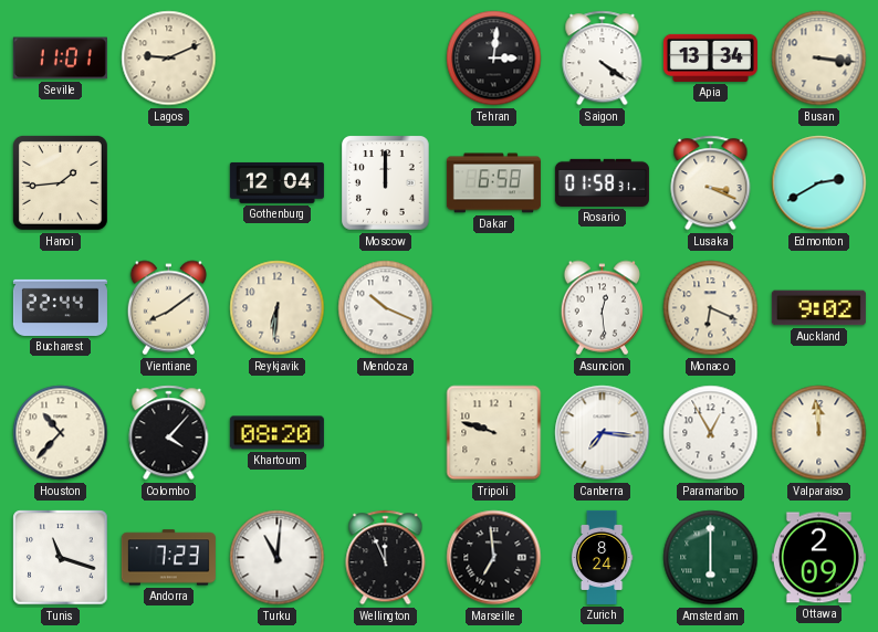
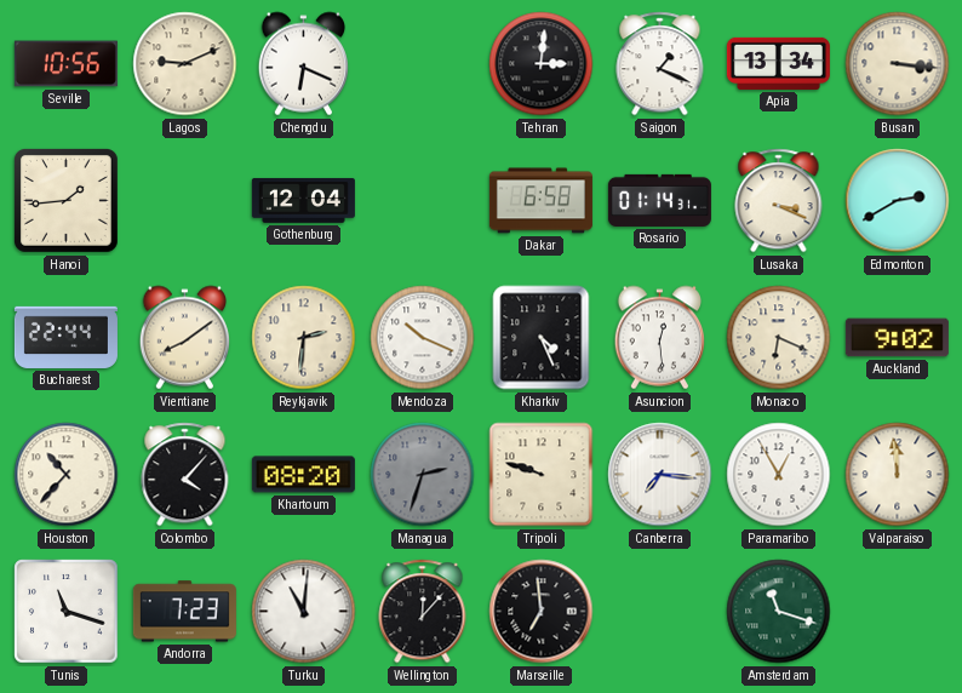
Seville: 11:01 -> 10:56 (65, 64)
Chengdu: none -> 6:19 (303, 64)
Saigon: 4:21 -> 1:19 (660, 64)
Moscow: 12:00 -> none (386, 183)
Rosario: 01:58 -> 01:14 (659, 200)
Reykjavik: 6:31 -> 2:31 (304, 338)
Kharkiv: none -> 4:26 (542, 338)
Managua: none -> 2:33 (423, 475)
Wellington: 11:56 -> 12:07 (423, 612)
Zurich: 8:24 -> none (602, 557)
Amsterdam: 6:00 -> 11:18 (779, 612)
Ottawa: 2:09 -> none (818, 558)
